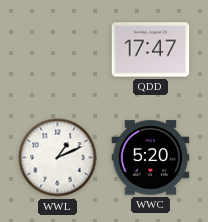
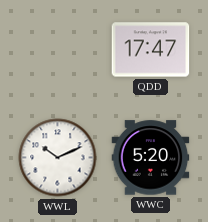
WWL: 1:11 -> 10:11 (58, 158)
